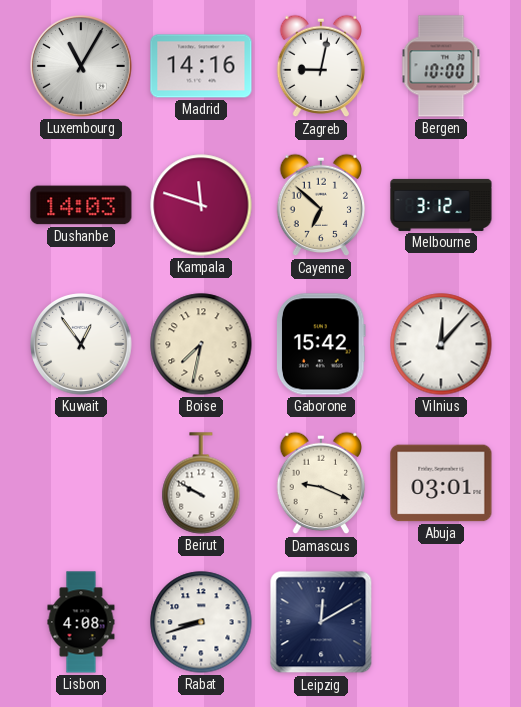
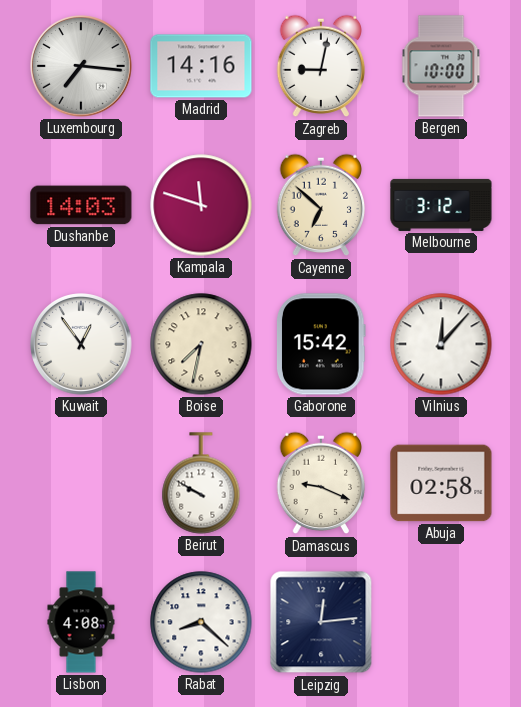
Luxembourg: 11:05 -> 7:16 (81, 66)
Abuja: 03:01 -> 02:58 (441, 483)
Rabat: 8:42 -> 8:22 (201, 622)
Leipzig: 12:10 -> 12:14 (321, 622)
